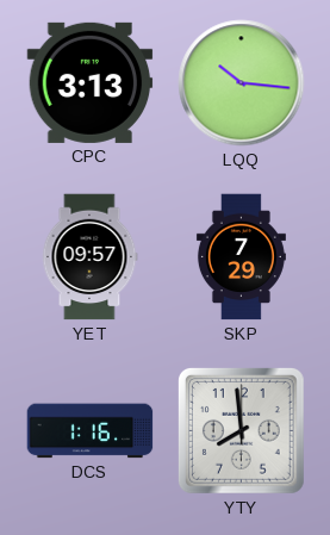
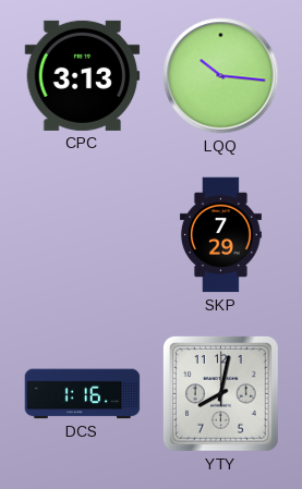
YET: 09:57 -> none (89, 257)
YTY: 7:59 -> 8:02 (220, 393)
